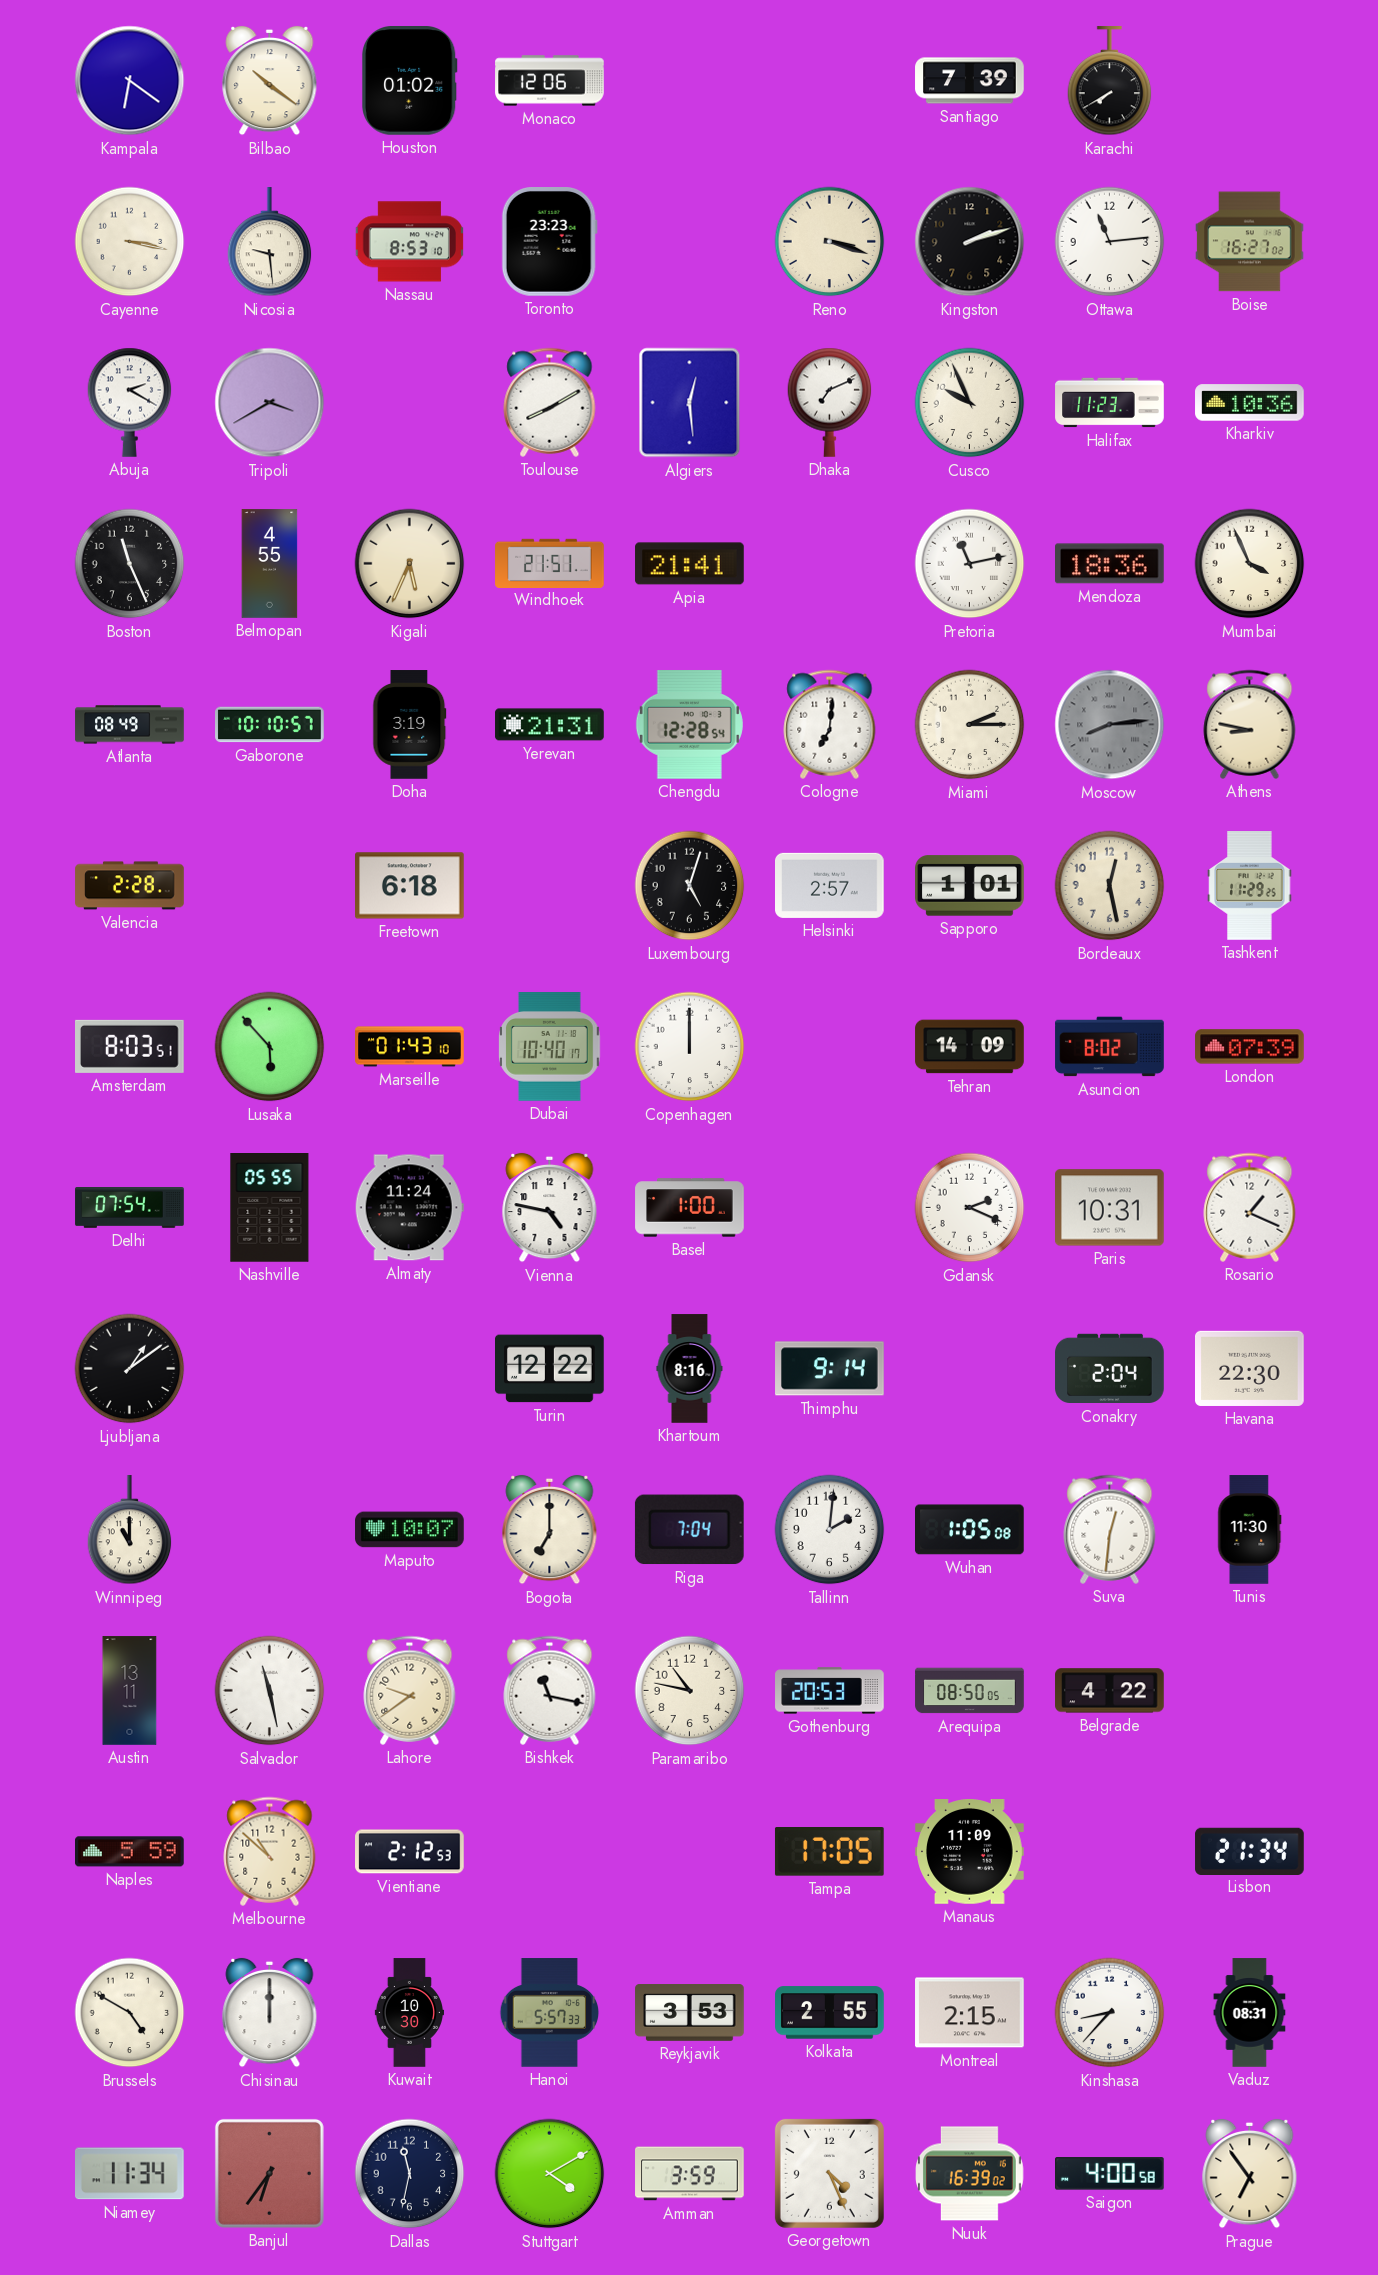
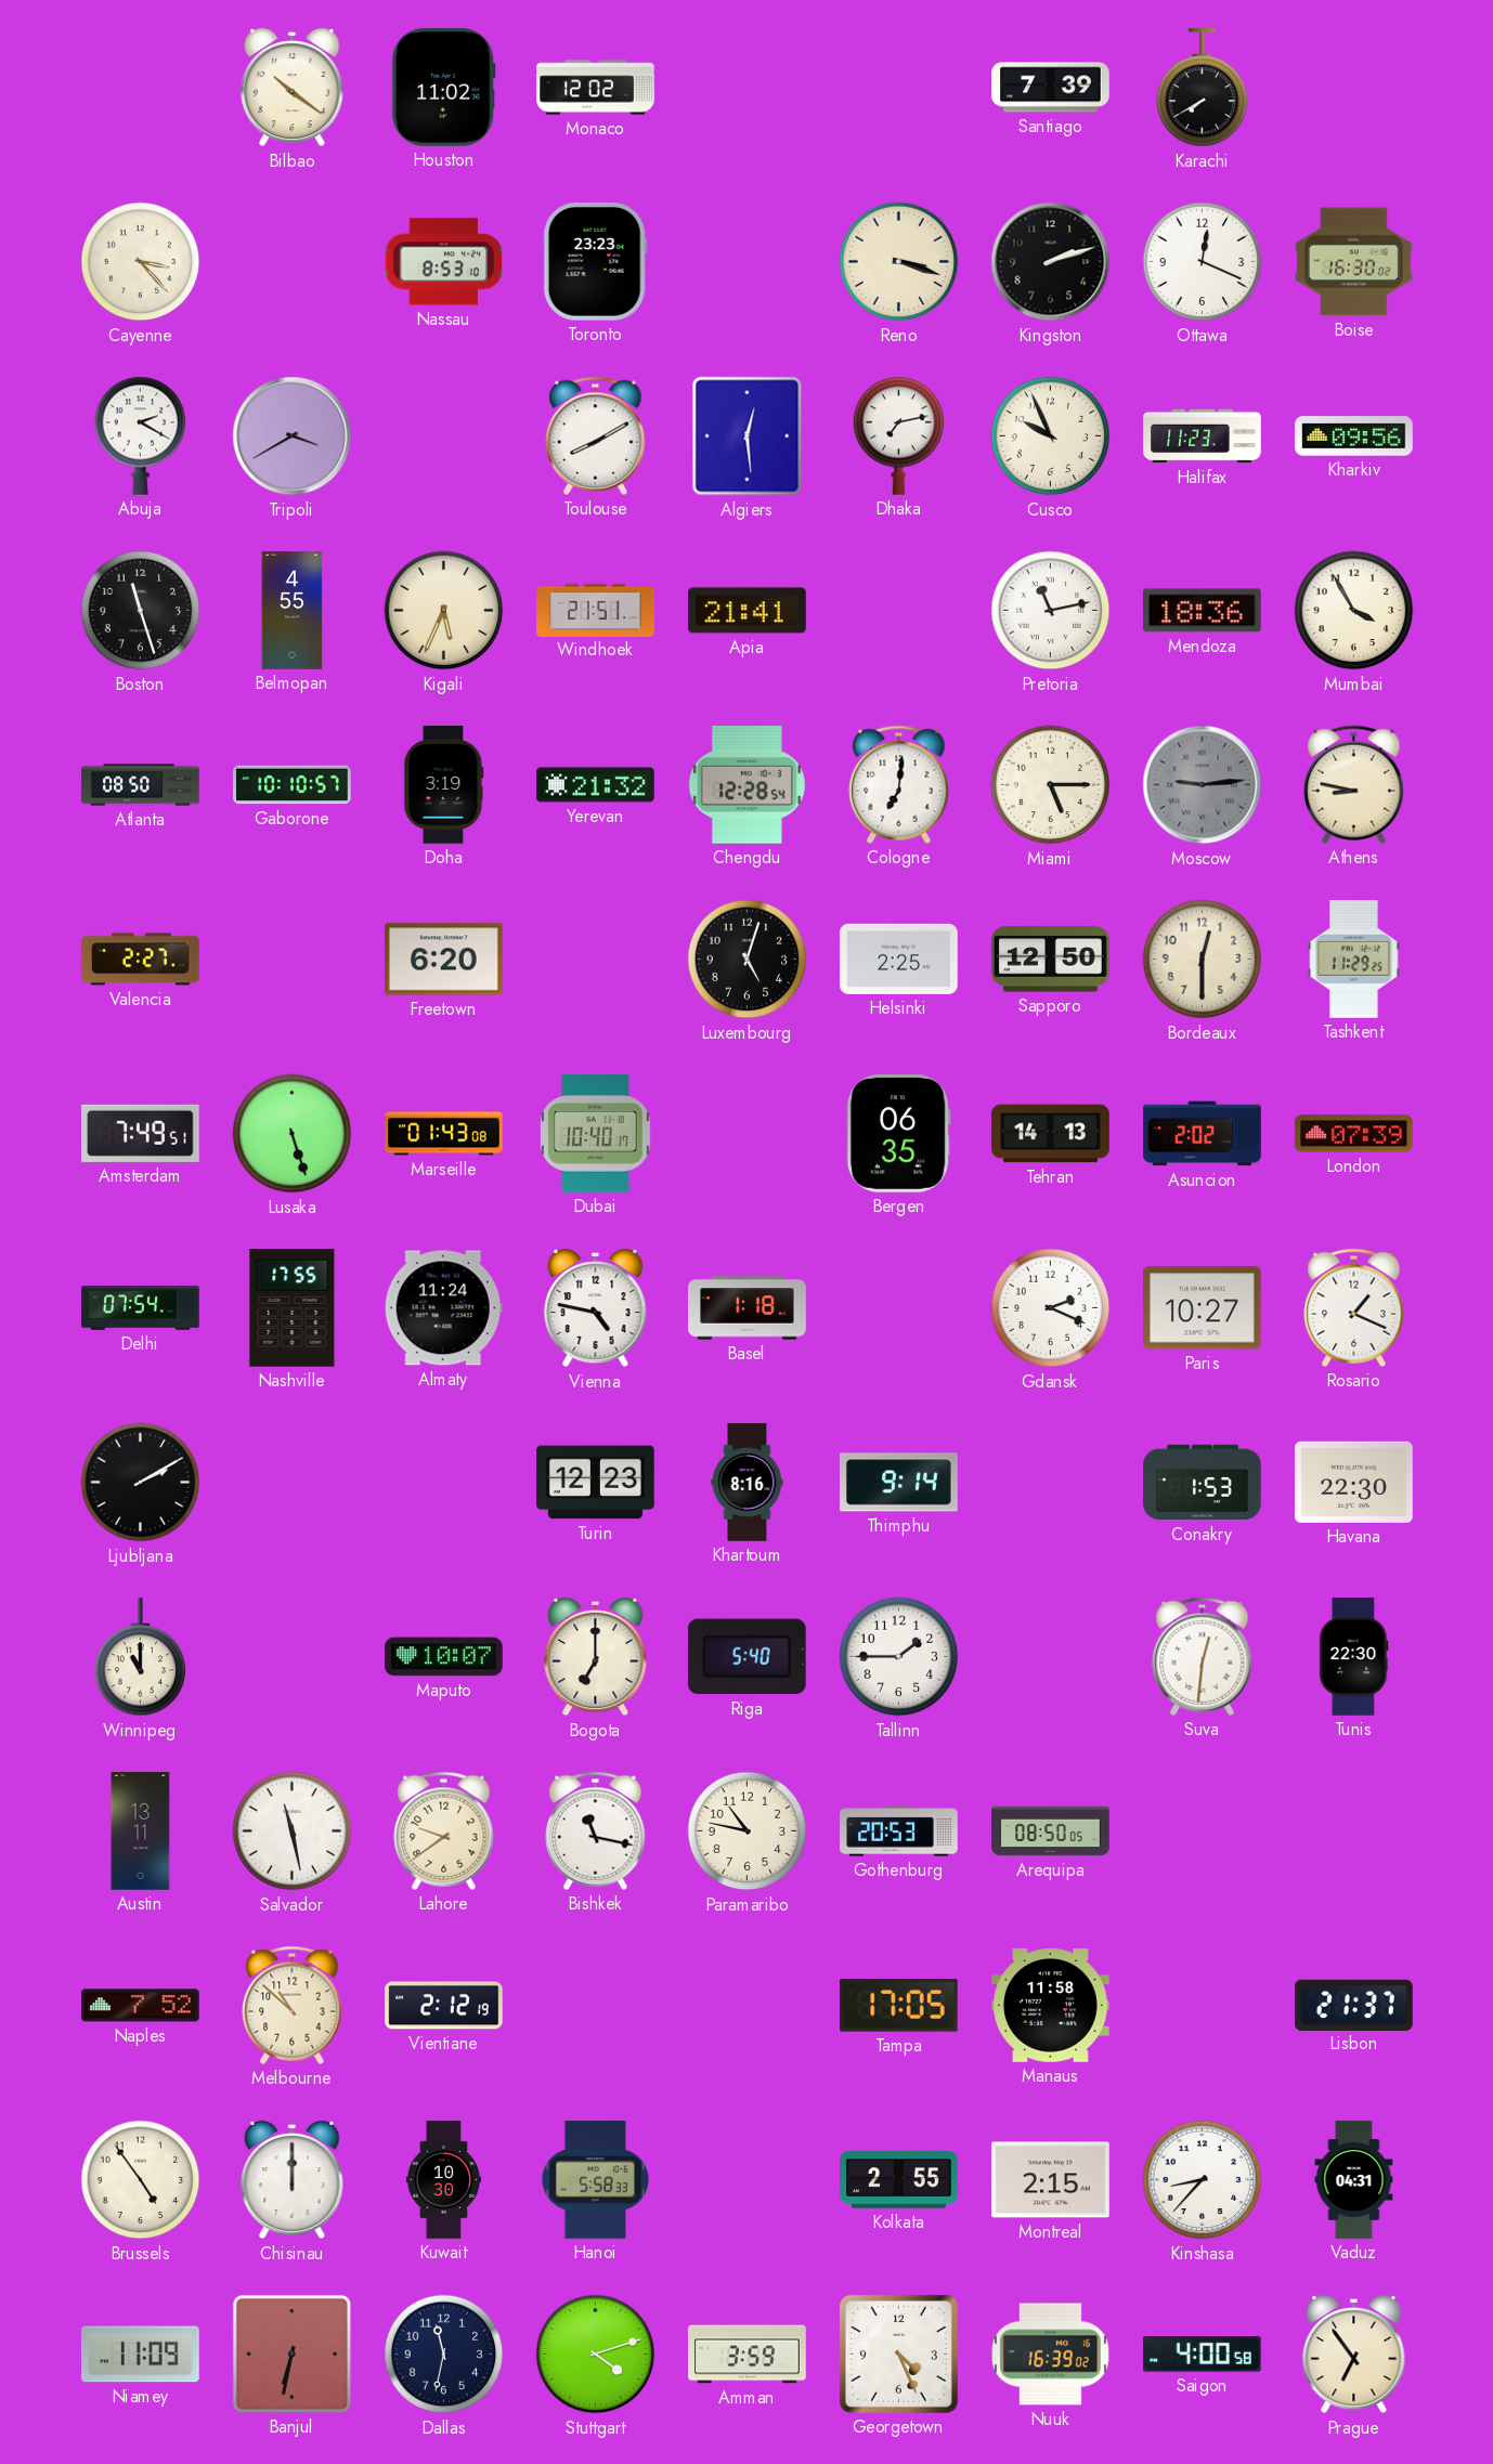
Kampala: 6:21 -> none (130, 81)
Houston: 01:02 -> 11:02 (444, 88)
Monaco: 12:06 -> 12:02 (596, 88)
Cayenne: 3:17 -> 3:23 (141, 262)
Nicosia: 9:29 -> none (270, 242)
Ottawa: 11:14 -> 12:19 (1203, 262)
Boise: 16:27 -> 16:30 (1354, 262)
Dhaka: 7:11 -> 7:13 (899, 435)
Kharkiv: 10:36 -> 09:56 (1354, 436)
Boston: 11:26 -> 11:27 (141, 611)
Mumbai: 3:56 -> 3:55 (1354, 611)
Atlanta: 08:49 -> 08:50 (141, 785)
Yerevan: 21:31 -> 21:32 (596, 785)
Miami: 2:15 -> 5:15 (1051, 785)
Moscow: 8:14 -> 9:14 (1203, 785)
Valencia: 2:28 -> 2:27 (141, 960)
Freetown: 6:18 -> 6:20 (444, 960)
Helsinki: 2:57 -> 2:25 (899, 959)
Sapporo: 1:01 -> 12:50 (1051, 960)
Bordeaux: 12:28 -> 12:30 (1203, 960)
Amsterdam: 8:03 -> 7:49 (141, 1133)
Lusaka: 5:53 -> 5:27 (293, 1134)
Marseille: 01:43:10 -> 01:43:08 (444, 1134)
Copenhagen: 12:00 -> none (690, 1047)
Bergen: none -> 06:35 (898, 1134)
Tehran: 14:09 -> 14:13 (1051, 1134)
Asuncion: 8:02 -> 2:02 (1203, 1134)
Nashville: 05:55 -> 17:55 (293, 1308)
Basel: 1:00 -> 1:18 (748, 1308)
Paris: 10:31 -> 10:27 (1203, 1308)
Ljubljana: 1:09 -> 2:10 (141, 1483)
Turin: 12:22 -> 12:23 (596, 1483)
Conakry: 2:04 -> 1:53 (1203, 1483)
Riga: 7:04 -> 5:40 (746, 1657)
Tallinn: 2:01 -> 1:45 (899, 1657)
Wuhan: 1:05 -> none (970, 1530)
Tunis: 11:30 -> 22:30 (1354, 1657)
Belgrade: 4:22 -> none (1110, 1691)
Naples: 5:59 -> 7:52 (141, 2006)
Vientiane: 2:12:53 -> 2:12:19 (444, 2006)
Manaus: 11:09 -> 11:58 (1051, 2006)
Lisbon: 21:34 -> 21:37 (1354, 2005)
Brussels: 4:50 -> 4:54 (141, 2180)
Hanoi: 5:57 -> 5:58 (596, 2180)
Reykjavik: 3:53 -> none (690, 2013)
Vaduz: 08:31 -> 04:31 (1354, 2180)
Niamey: 11:34 -> 11:09 (141, 2355)
Banjul: 6:36 -> 6:32 (291, 2354)
Stuttgart: 4:10 -> 4:12 (596, 2355)
